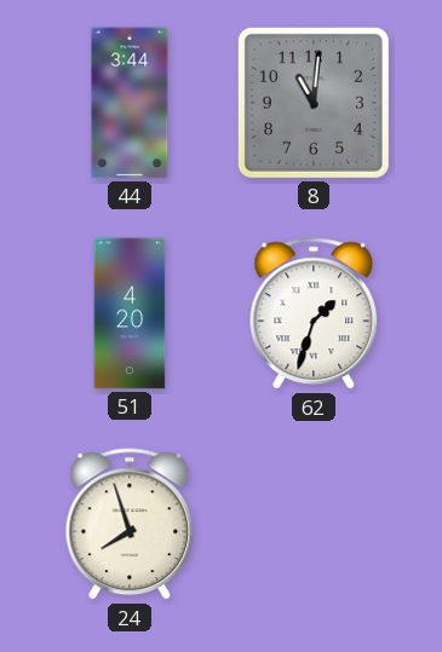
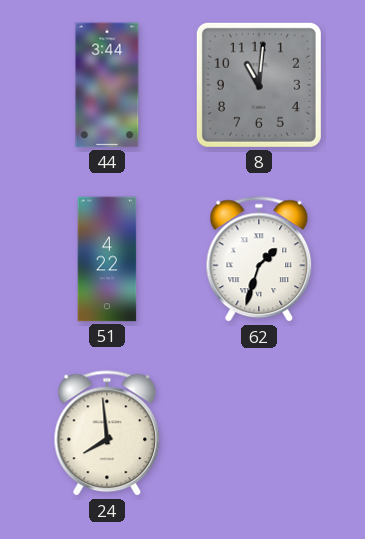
51: 4:20 -> 4:22 (107, 259)
24: 7:57 -> 7:59 (107, 434)
